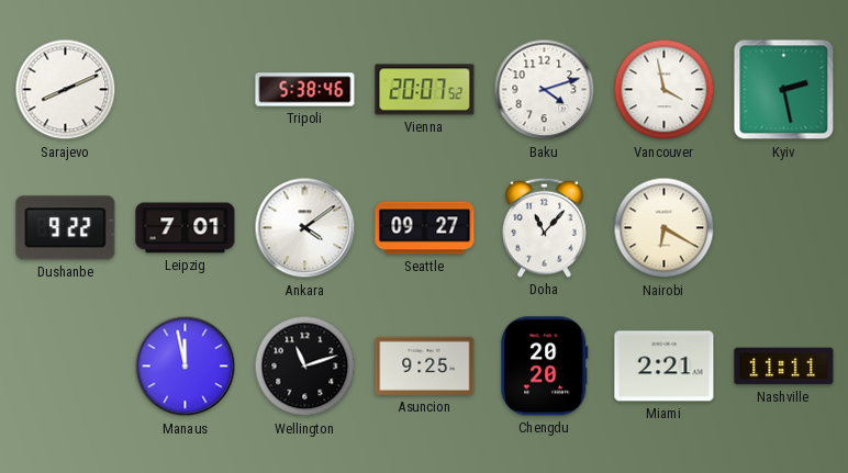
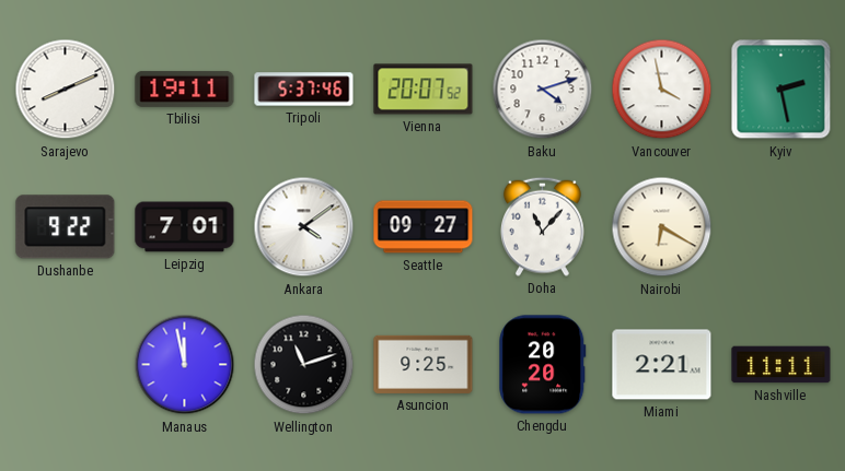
Tbilisi: none -> 19:11 (185, 89)
Tripoli: 5:38 -> 5:37 (304, 90)
